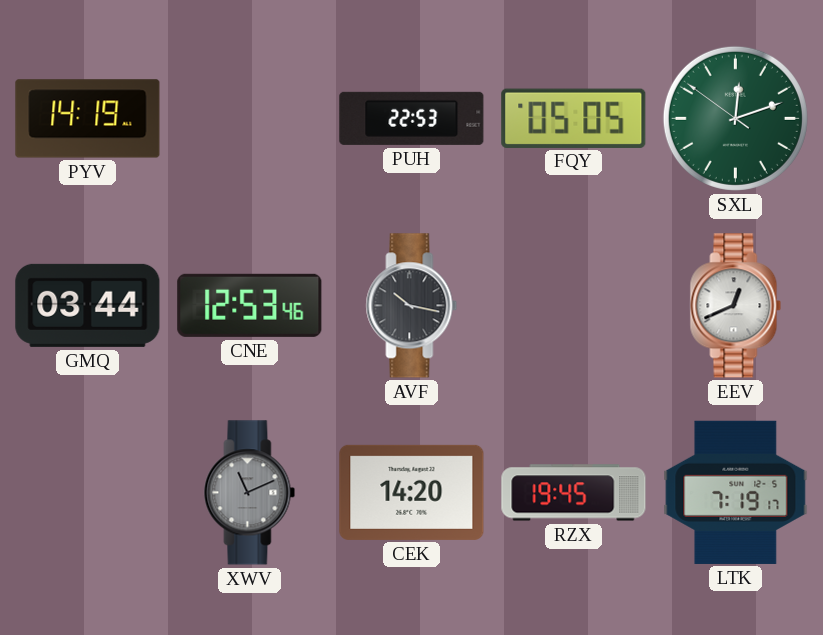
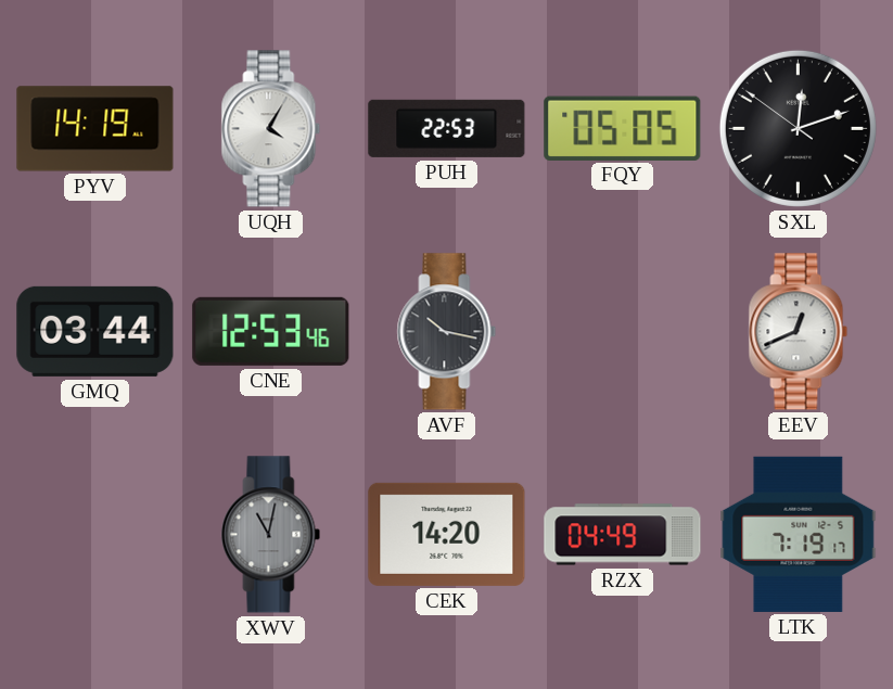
UQH: none -> 4:05 (271, 129)
SXL dial: green -> black (798, 128)
XWV: 11:11 -> 11:02 (271, 535)
RZX: 19:45 -> 04:49 (623, 535)
